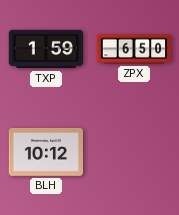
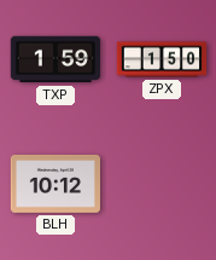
ZPX: 6:50 -> 1:50 (162, 59)
